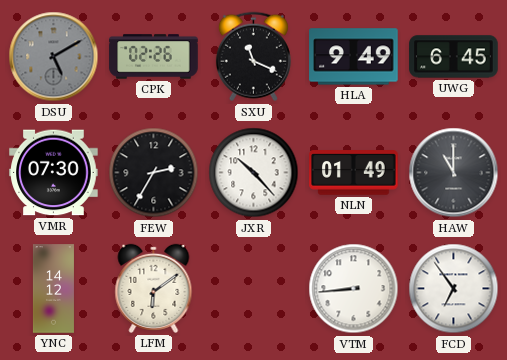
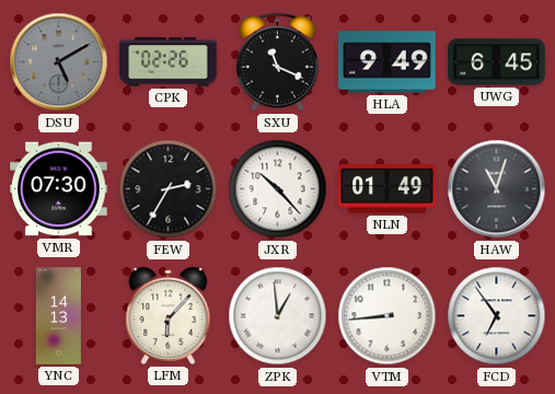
HAW: 11:00 -> 11:03 (497, 189)
YNC: 14:12 -> 14:13 (58, 316)
LFM: 6:09 -> 6:07 (169, 315)
ZPK: none -> 12:59 (278, 316)
